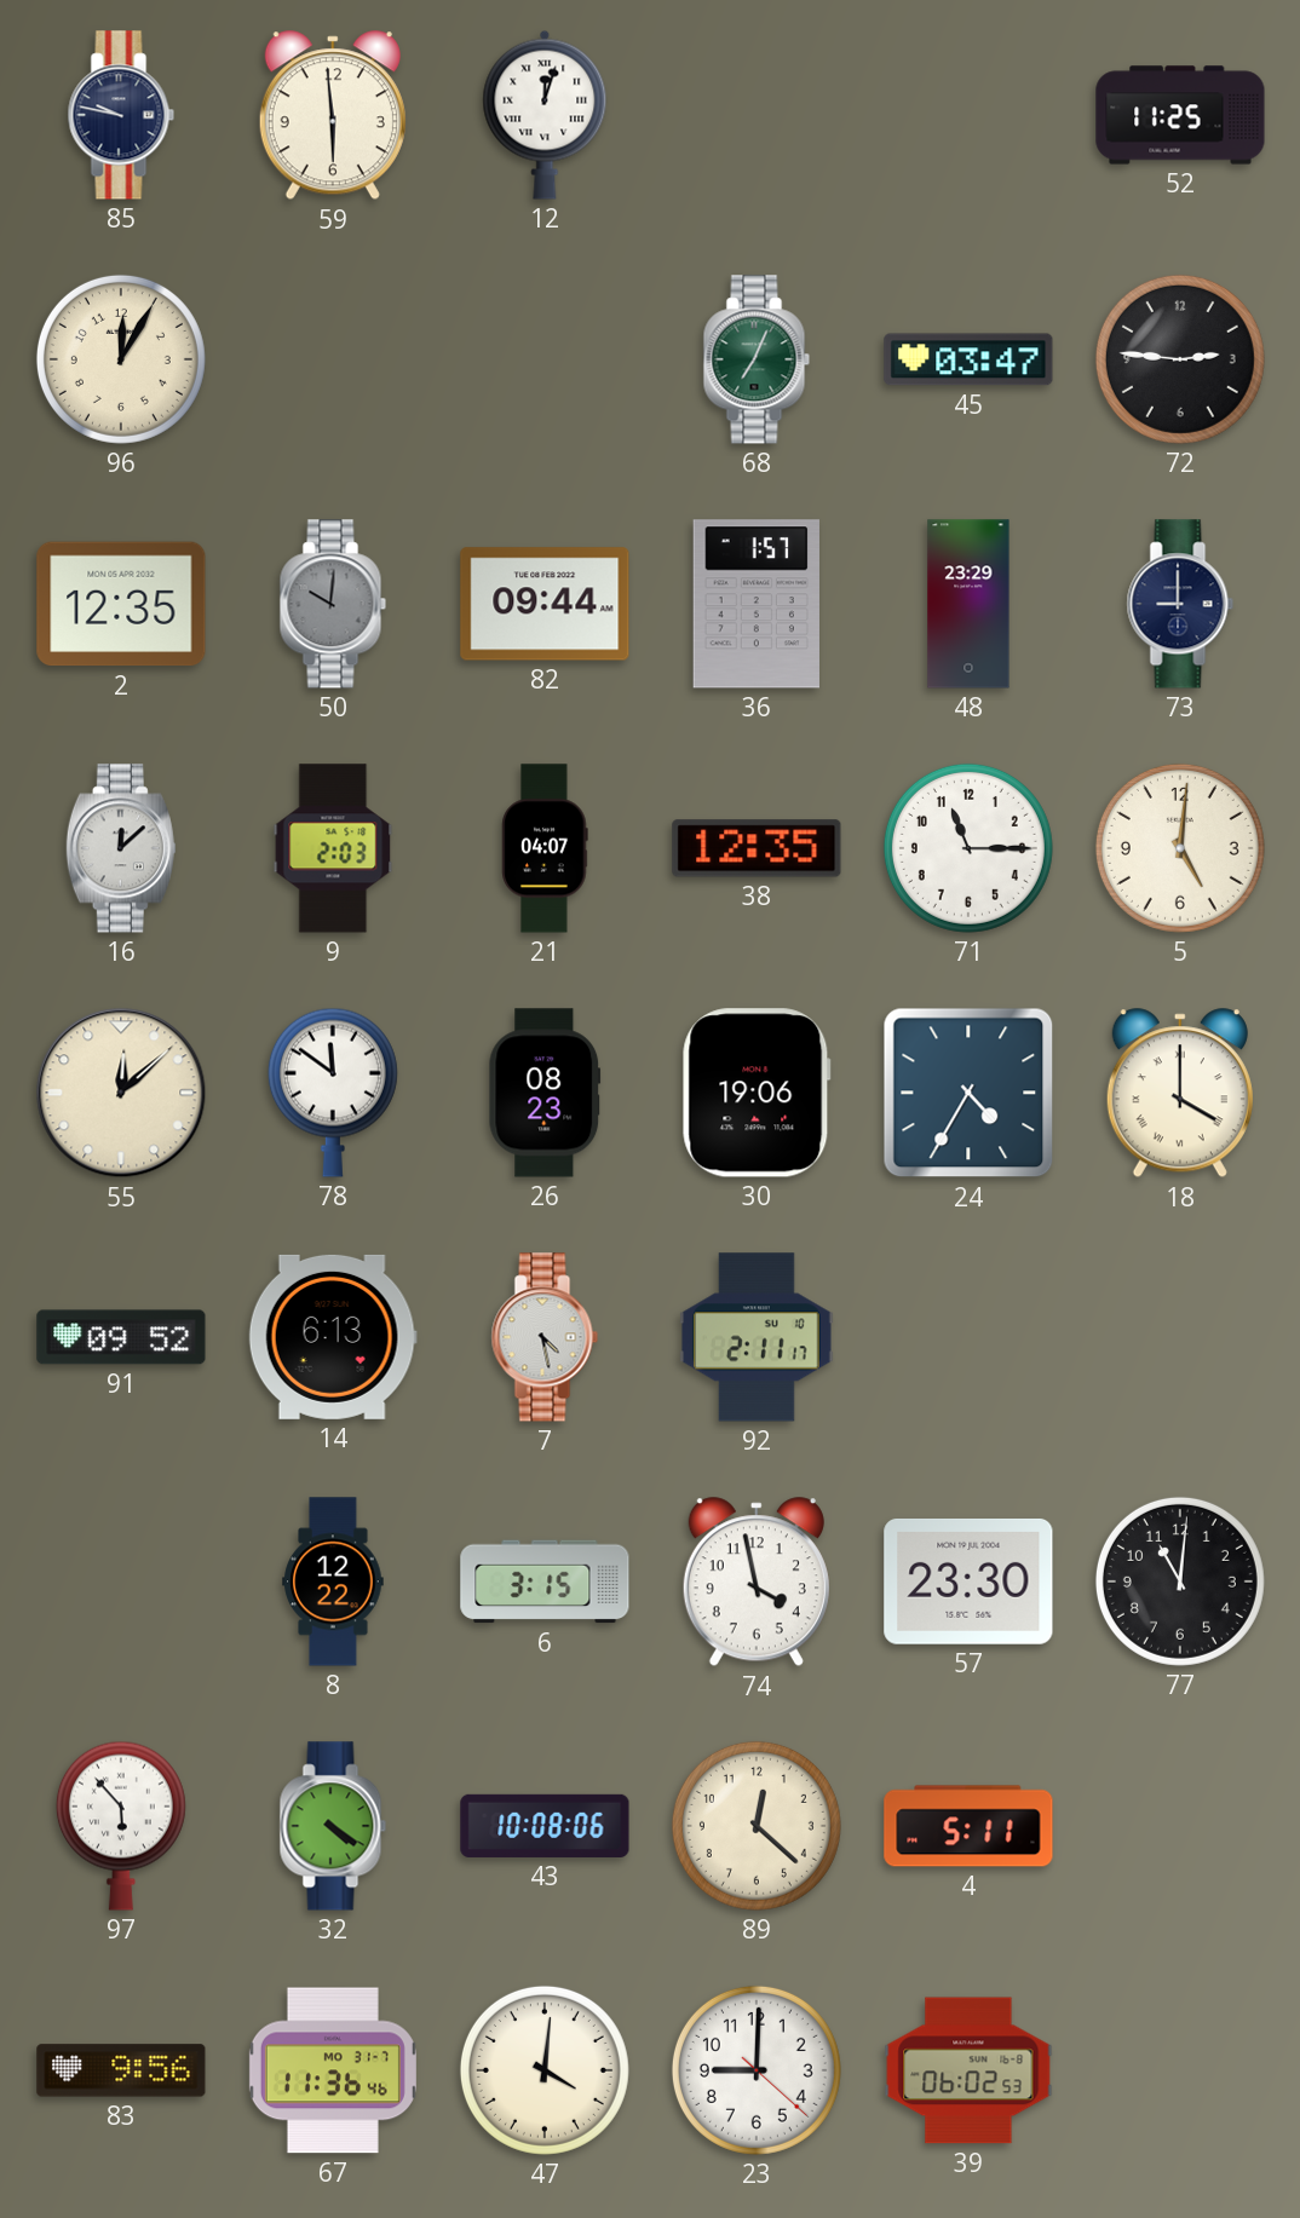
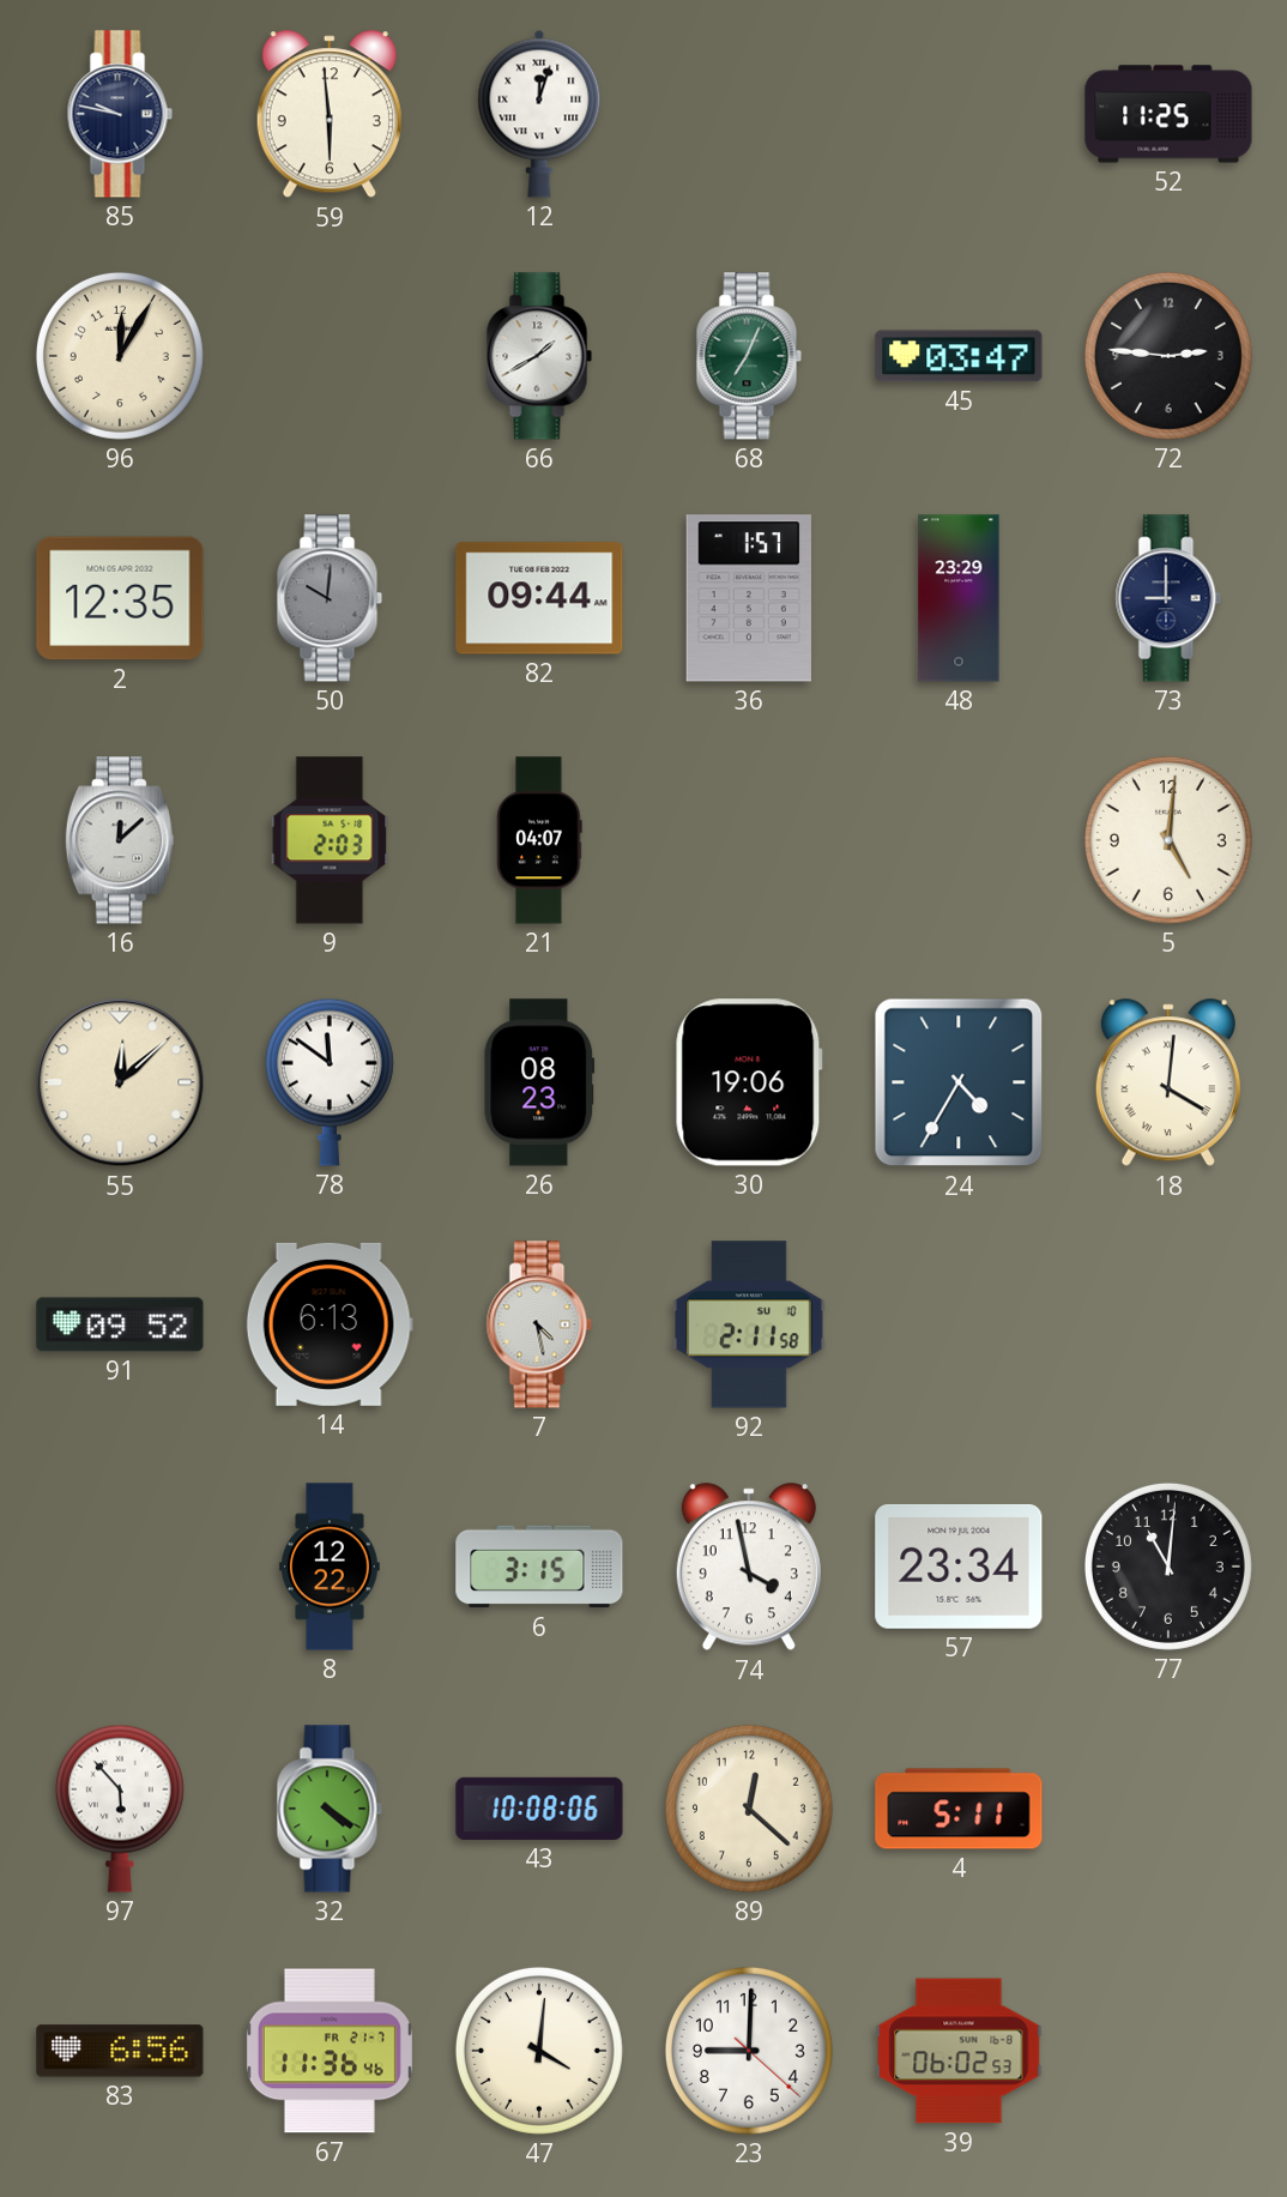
66: none -> 1:40 (539, 356)
38: 12:35 -> none (757, 848)
71: 11:15 -> none (968, 848)
18: 4:00 -> 4:01 (1168, 1084)
92: 2:11:17 -> 2:11:58 (749, 1324)
57: 23:30 -> 23:34 (959, 1567)
83: 9:56 -> 6:56 (120, 2051)
67 date: MO 31-7 -> FR 21-7 (330, 2051)
